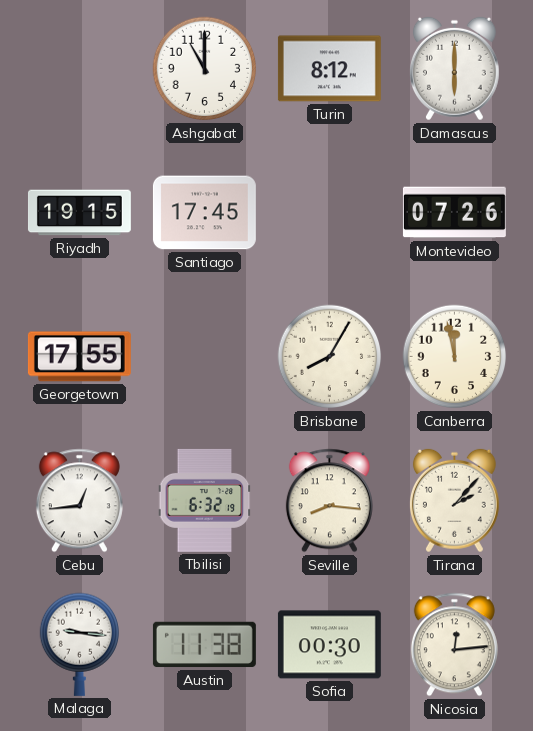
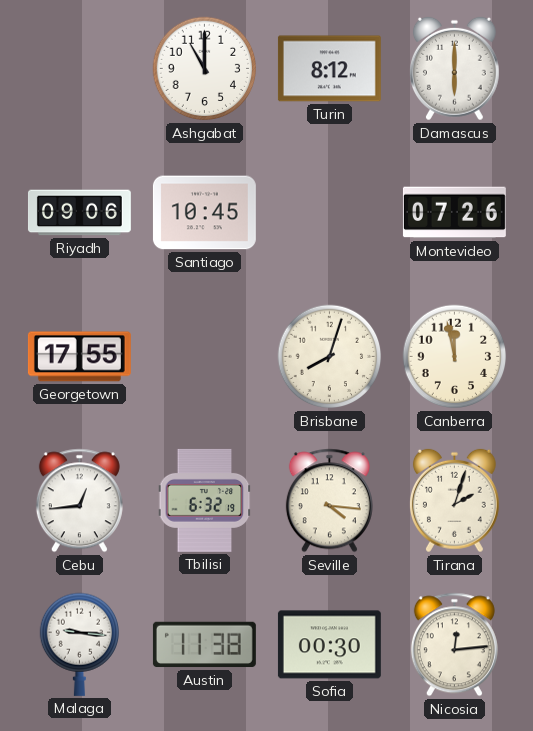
Riyadh: 19:15 -> 09:06 (79, 213)
Santiago: 17:45 -> 10:45 (204, 213)
Brisbane: 8:05 -> 8:03 (330, 357)
Seville: 8:16 -> 4:16 (329, 501)
Tirana: 2:07 -> 2:03 (454, 501)
